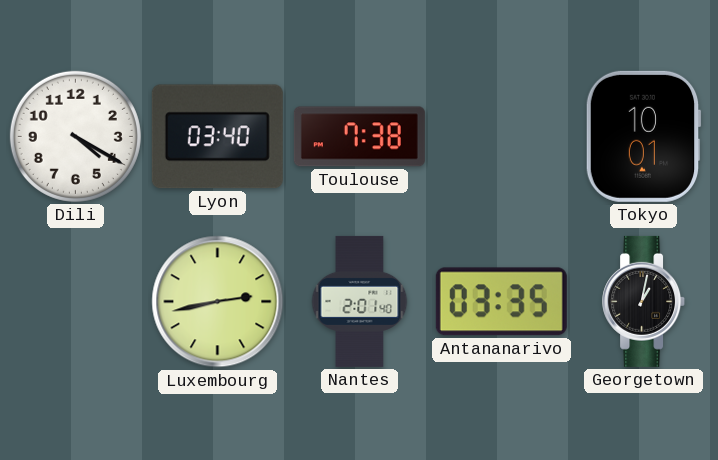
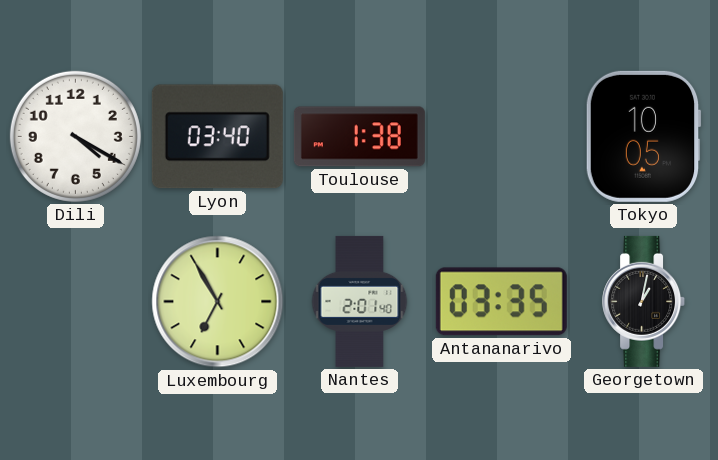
Toulouse: 7:38 -> 1:38 (359, 137)
Tokyo: 10:01 -> 10:05 (643, 136)
Luxembourg: 2:43 -> 6:55 (218, 302)
